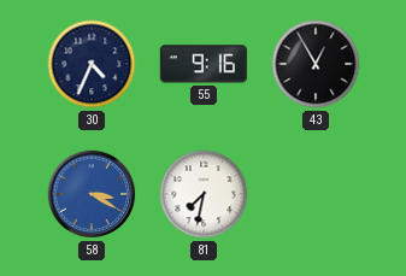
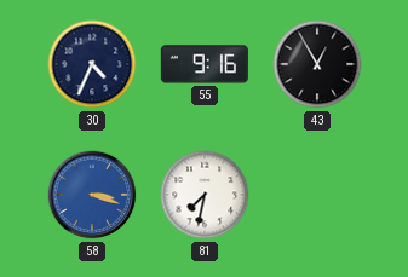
58: 3:20 -> 3:18 (92, 195)
